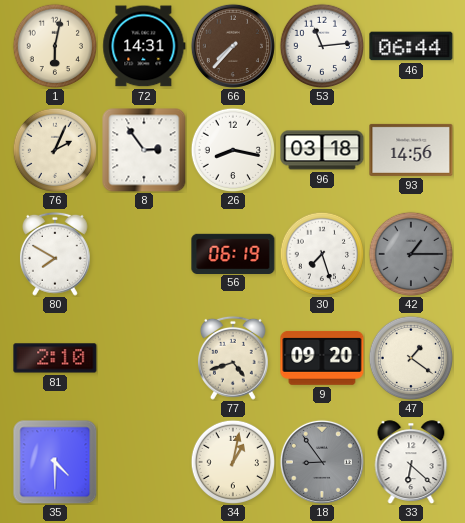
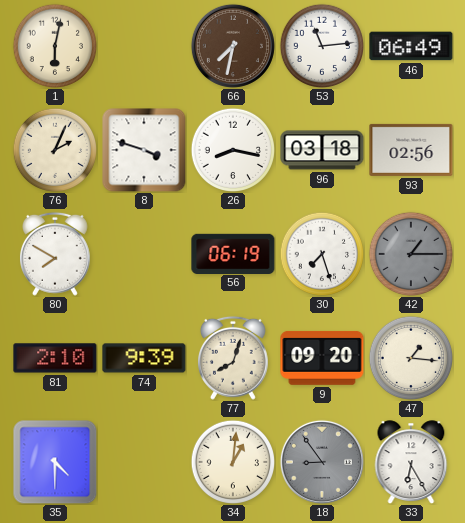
72: 14:31 -> none (144, 46)
66: 7:37 -> 7:32 (233, 46)
46: 06:44 -> 06:49 (411, 46)
8: 2:54 -> 3:48 (144, 150)
93: 14:56 -> 02:56 (411, 150)
74: none -> 9:39 (144, 358)
77: 4:42 -> 8:03 (233, 358)
47: 1:21 -> 1:16 (410, 357)
34: 1:02 -> 1:01 (232, 461)
33: 6:22 -> 6:25 (411, 462)
